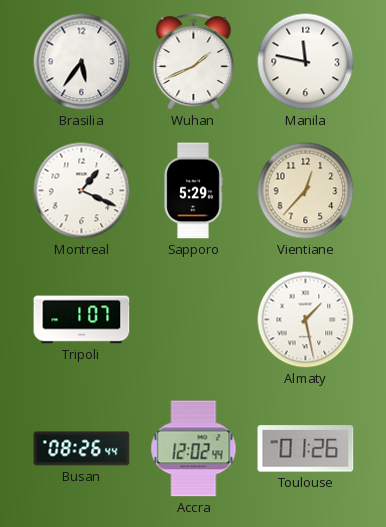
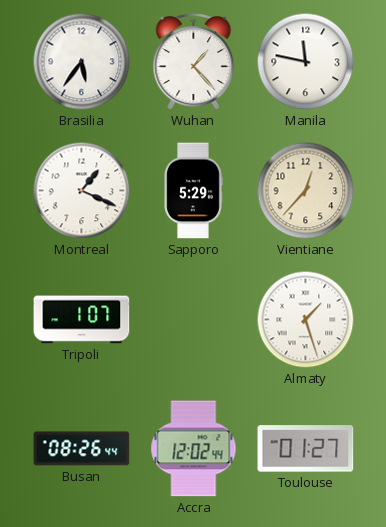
Wuhan: 1:41 -> 1:23 (194, 62)
Almaty: 1:28 -> 1:27 (306, 320)
Toulouse: 01:26 -> 01:27 (306, 449)
